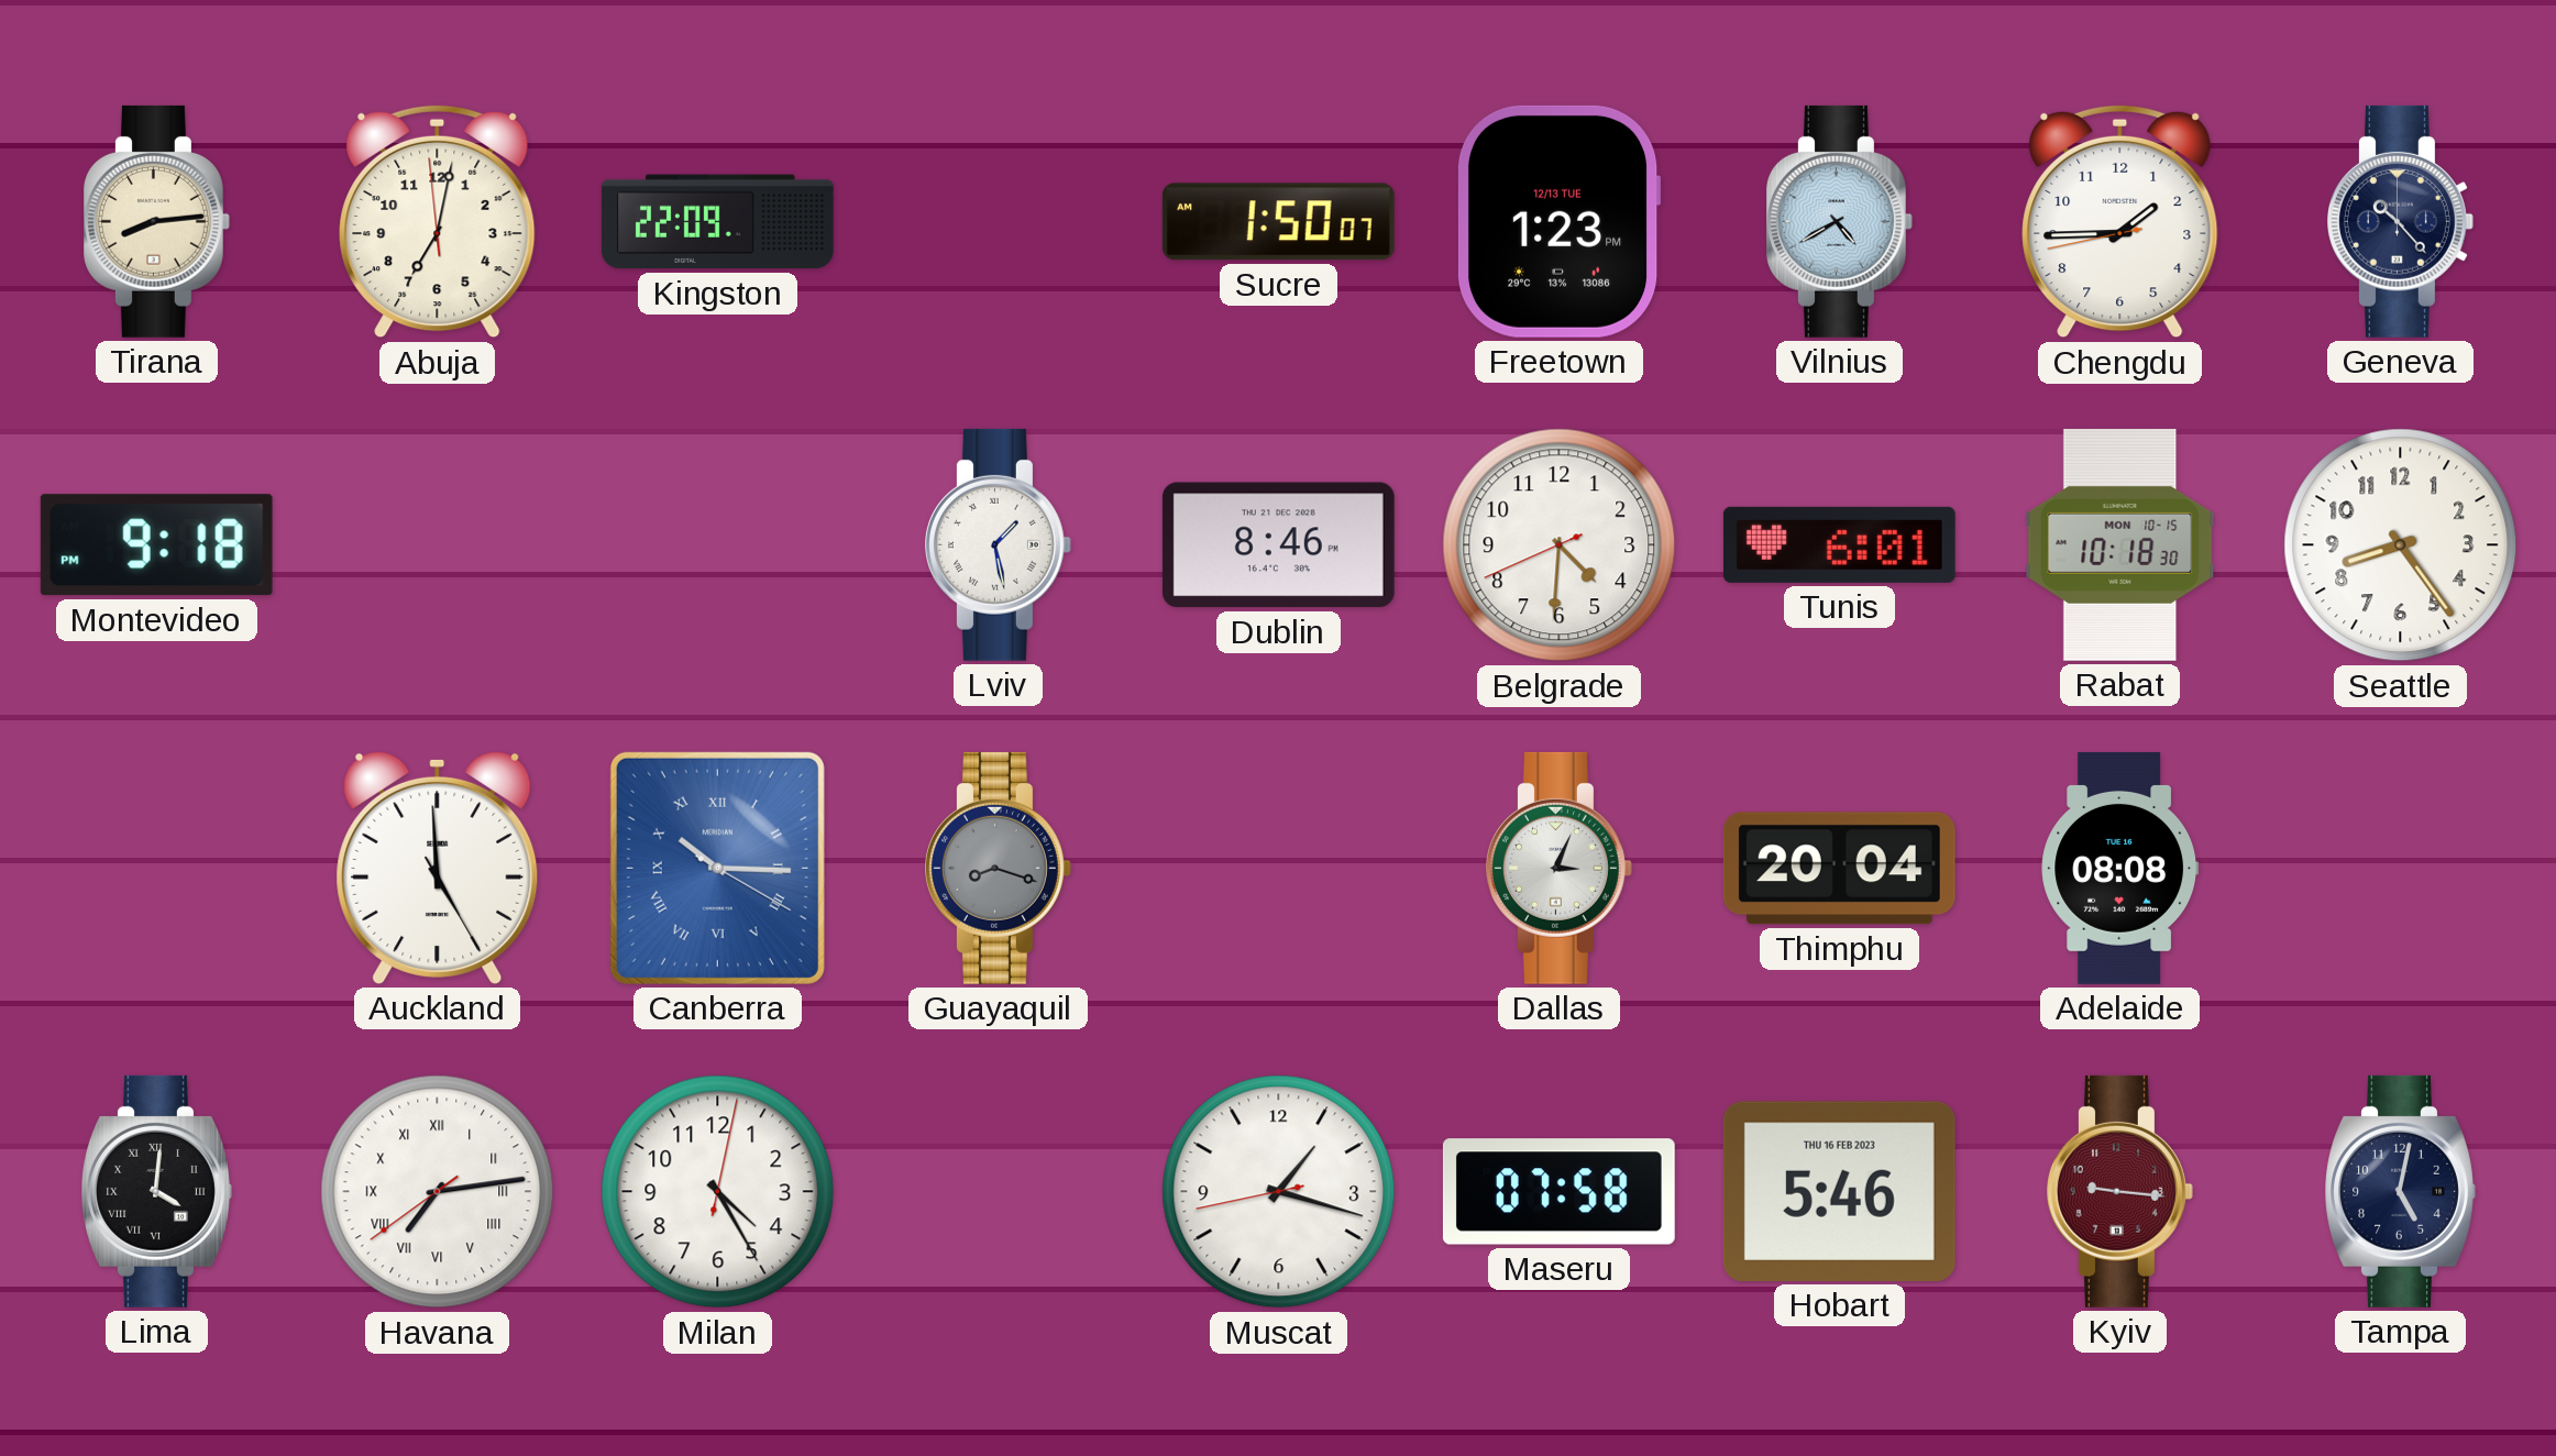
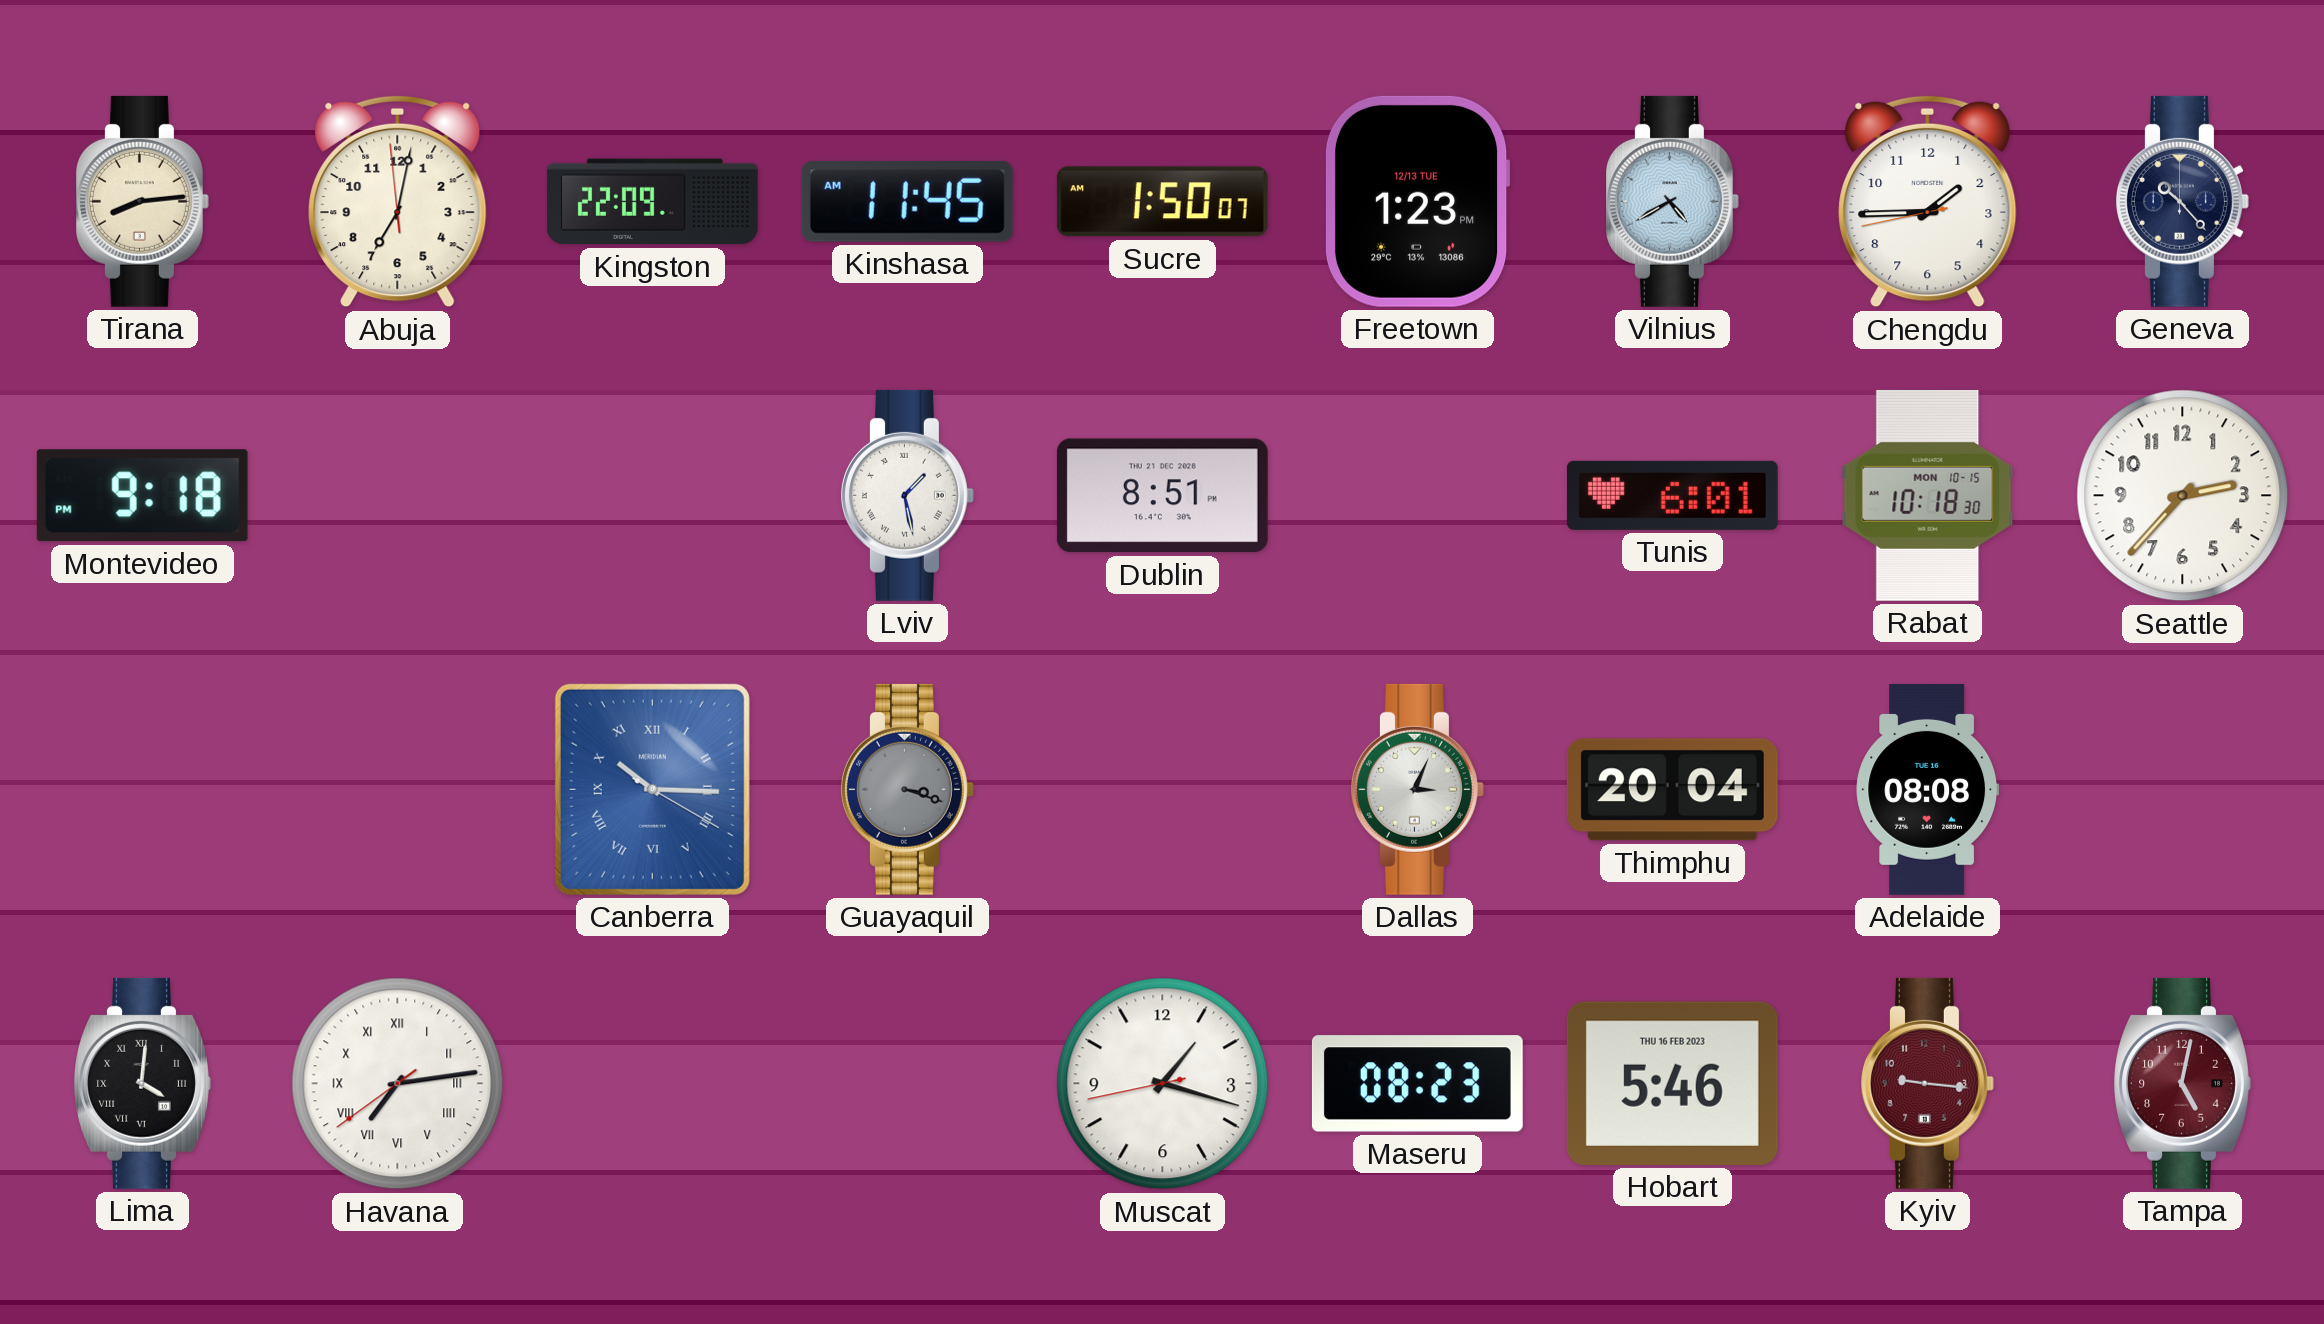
Kinshasa: none -> 11:45 (907, 201)
Dublin: 8:46 -> 8:51 (1162, 496)
Belgrade: 4:30 -> none (1560, 545)
Seattle: 8:24 -> 2:37 (2183, 496)
Auckland: 4:59 -> none (438, 868)
Guayaquil: 8:18 -> 3:18 (908, 789)
Milan: 4:25 -> none (718, 1192)
Maseru: 07:58 -> 08:23 (1417, 1084)
Tampa dial: navy -> burgundy (2182, 1083)
